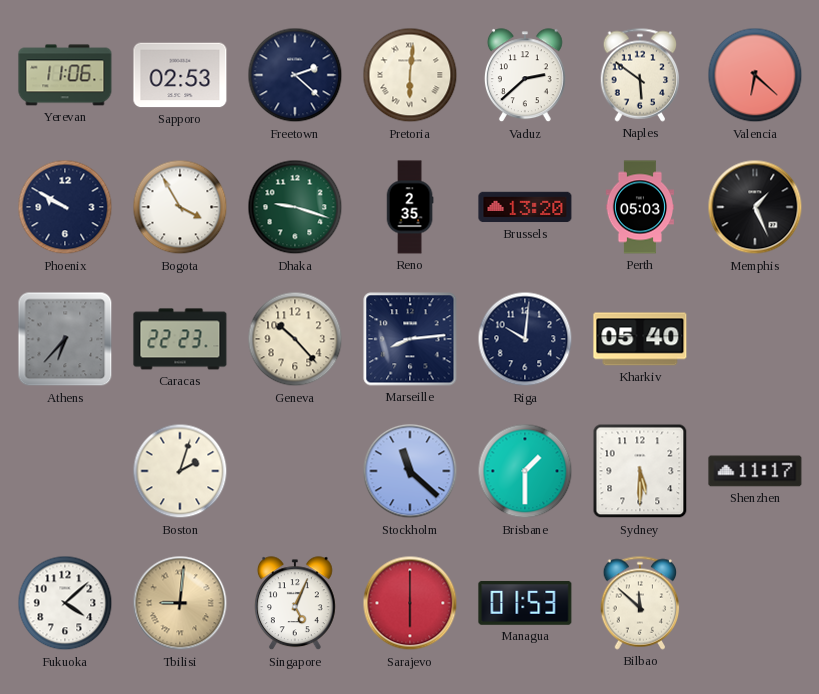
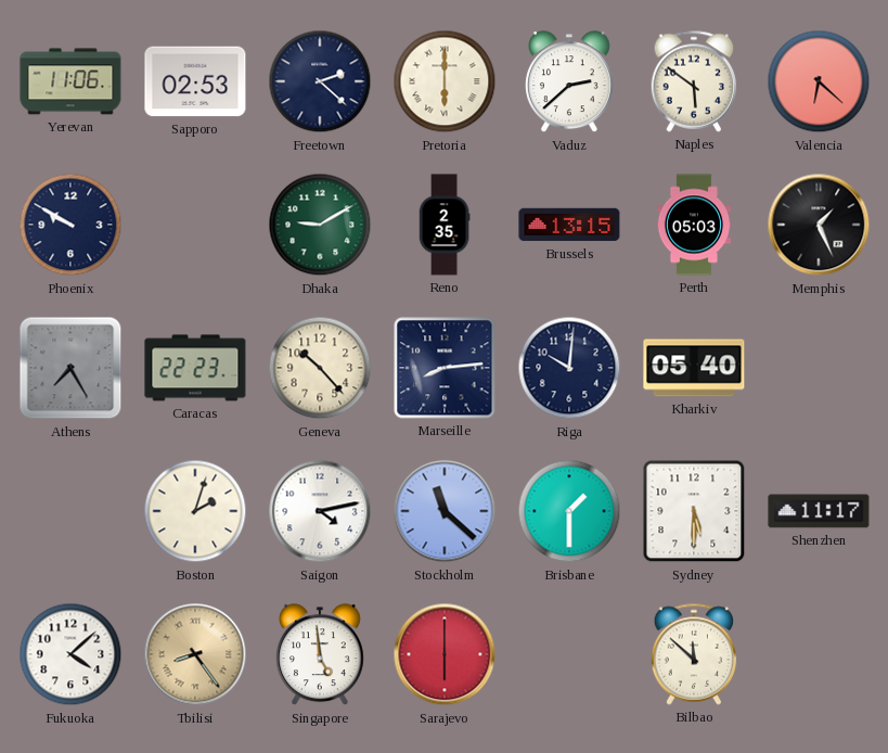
Pretoria: 6:01 -> 6:00 (445, 81)
Bogota: 3:55 -> none (180, 207)
Dhaka: 9:18 -> 9:10 (320, 225)
Brussels: 13:20 -> 13:15 (569, 225)
Athens: 6:37 -> 7:25 (70, 368)
Saigon: none -> 4:13 (320, 511)
Tbilisi: 9:01 -> 8:24 (195, 654)
Singapore: 5:04 -> 4:59 (320, 655)
Managua: 01:53 -> none (525, 603)
